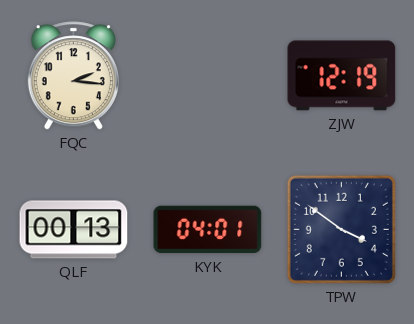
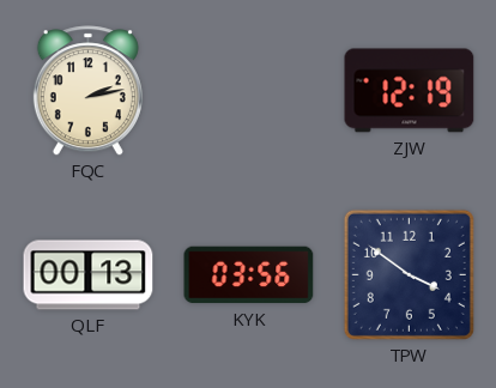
FQC: 2:16 -> 2:13 (87, 91)
KYK: 04:01 -> 03:56 (249, 275)
